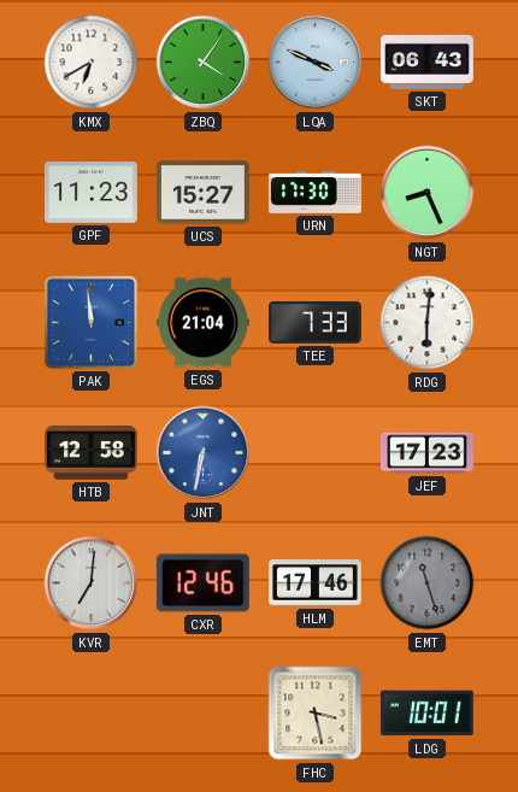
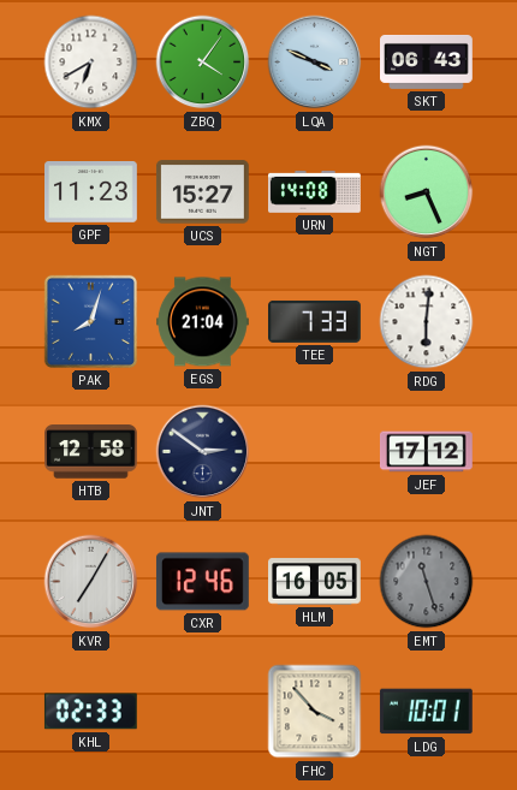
URN: 17:30 -> 14:08 (315, 191)
PAK: 11:59 -> 8:03 (90, 321)
JNT: 6:32 -> 2:51 (203, 452)
JNT dial: blue -> navy (203, 452)
JEF: 17:23 -> 17:12 (426, 452)
KVR: 7:01 -> 7:05 (91, 582)
HLM: 17:46 -> 16:05 (315, 582)
KHL: none -> 02:33 (90, 712)
FHC: 3:28 -> 3:53 (315, 712)
